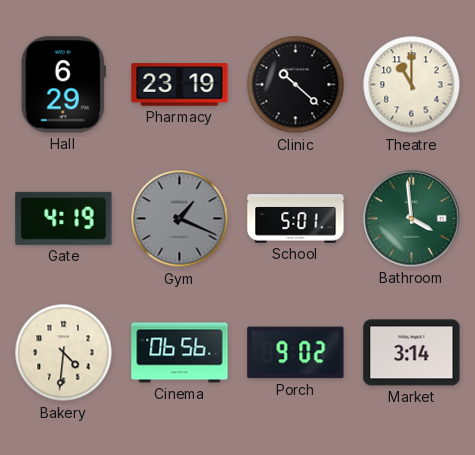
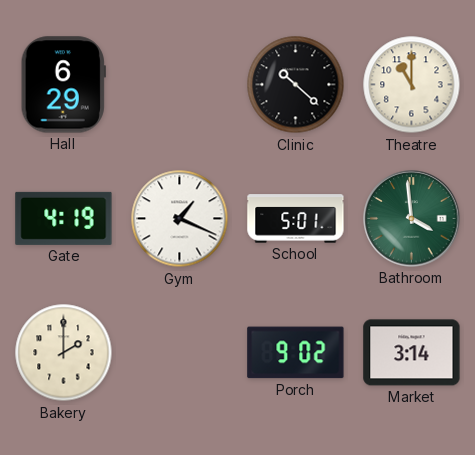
Pharmacy: 23:19 -> none (180, 85)
Gym dial: grey -> white (180, 219)
Bakery: 4:31 -> 2:00 (64, 353)
Cinema: 06:56 -> none (180, 353)
